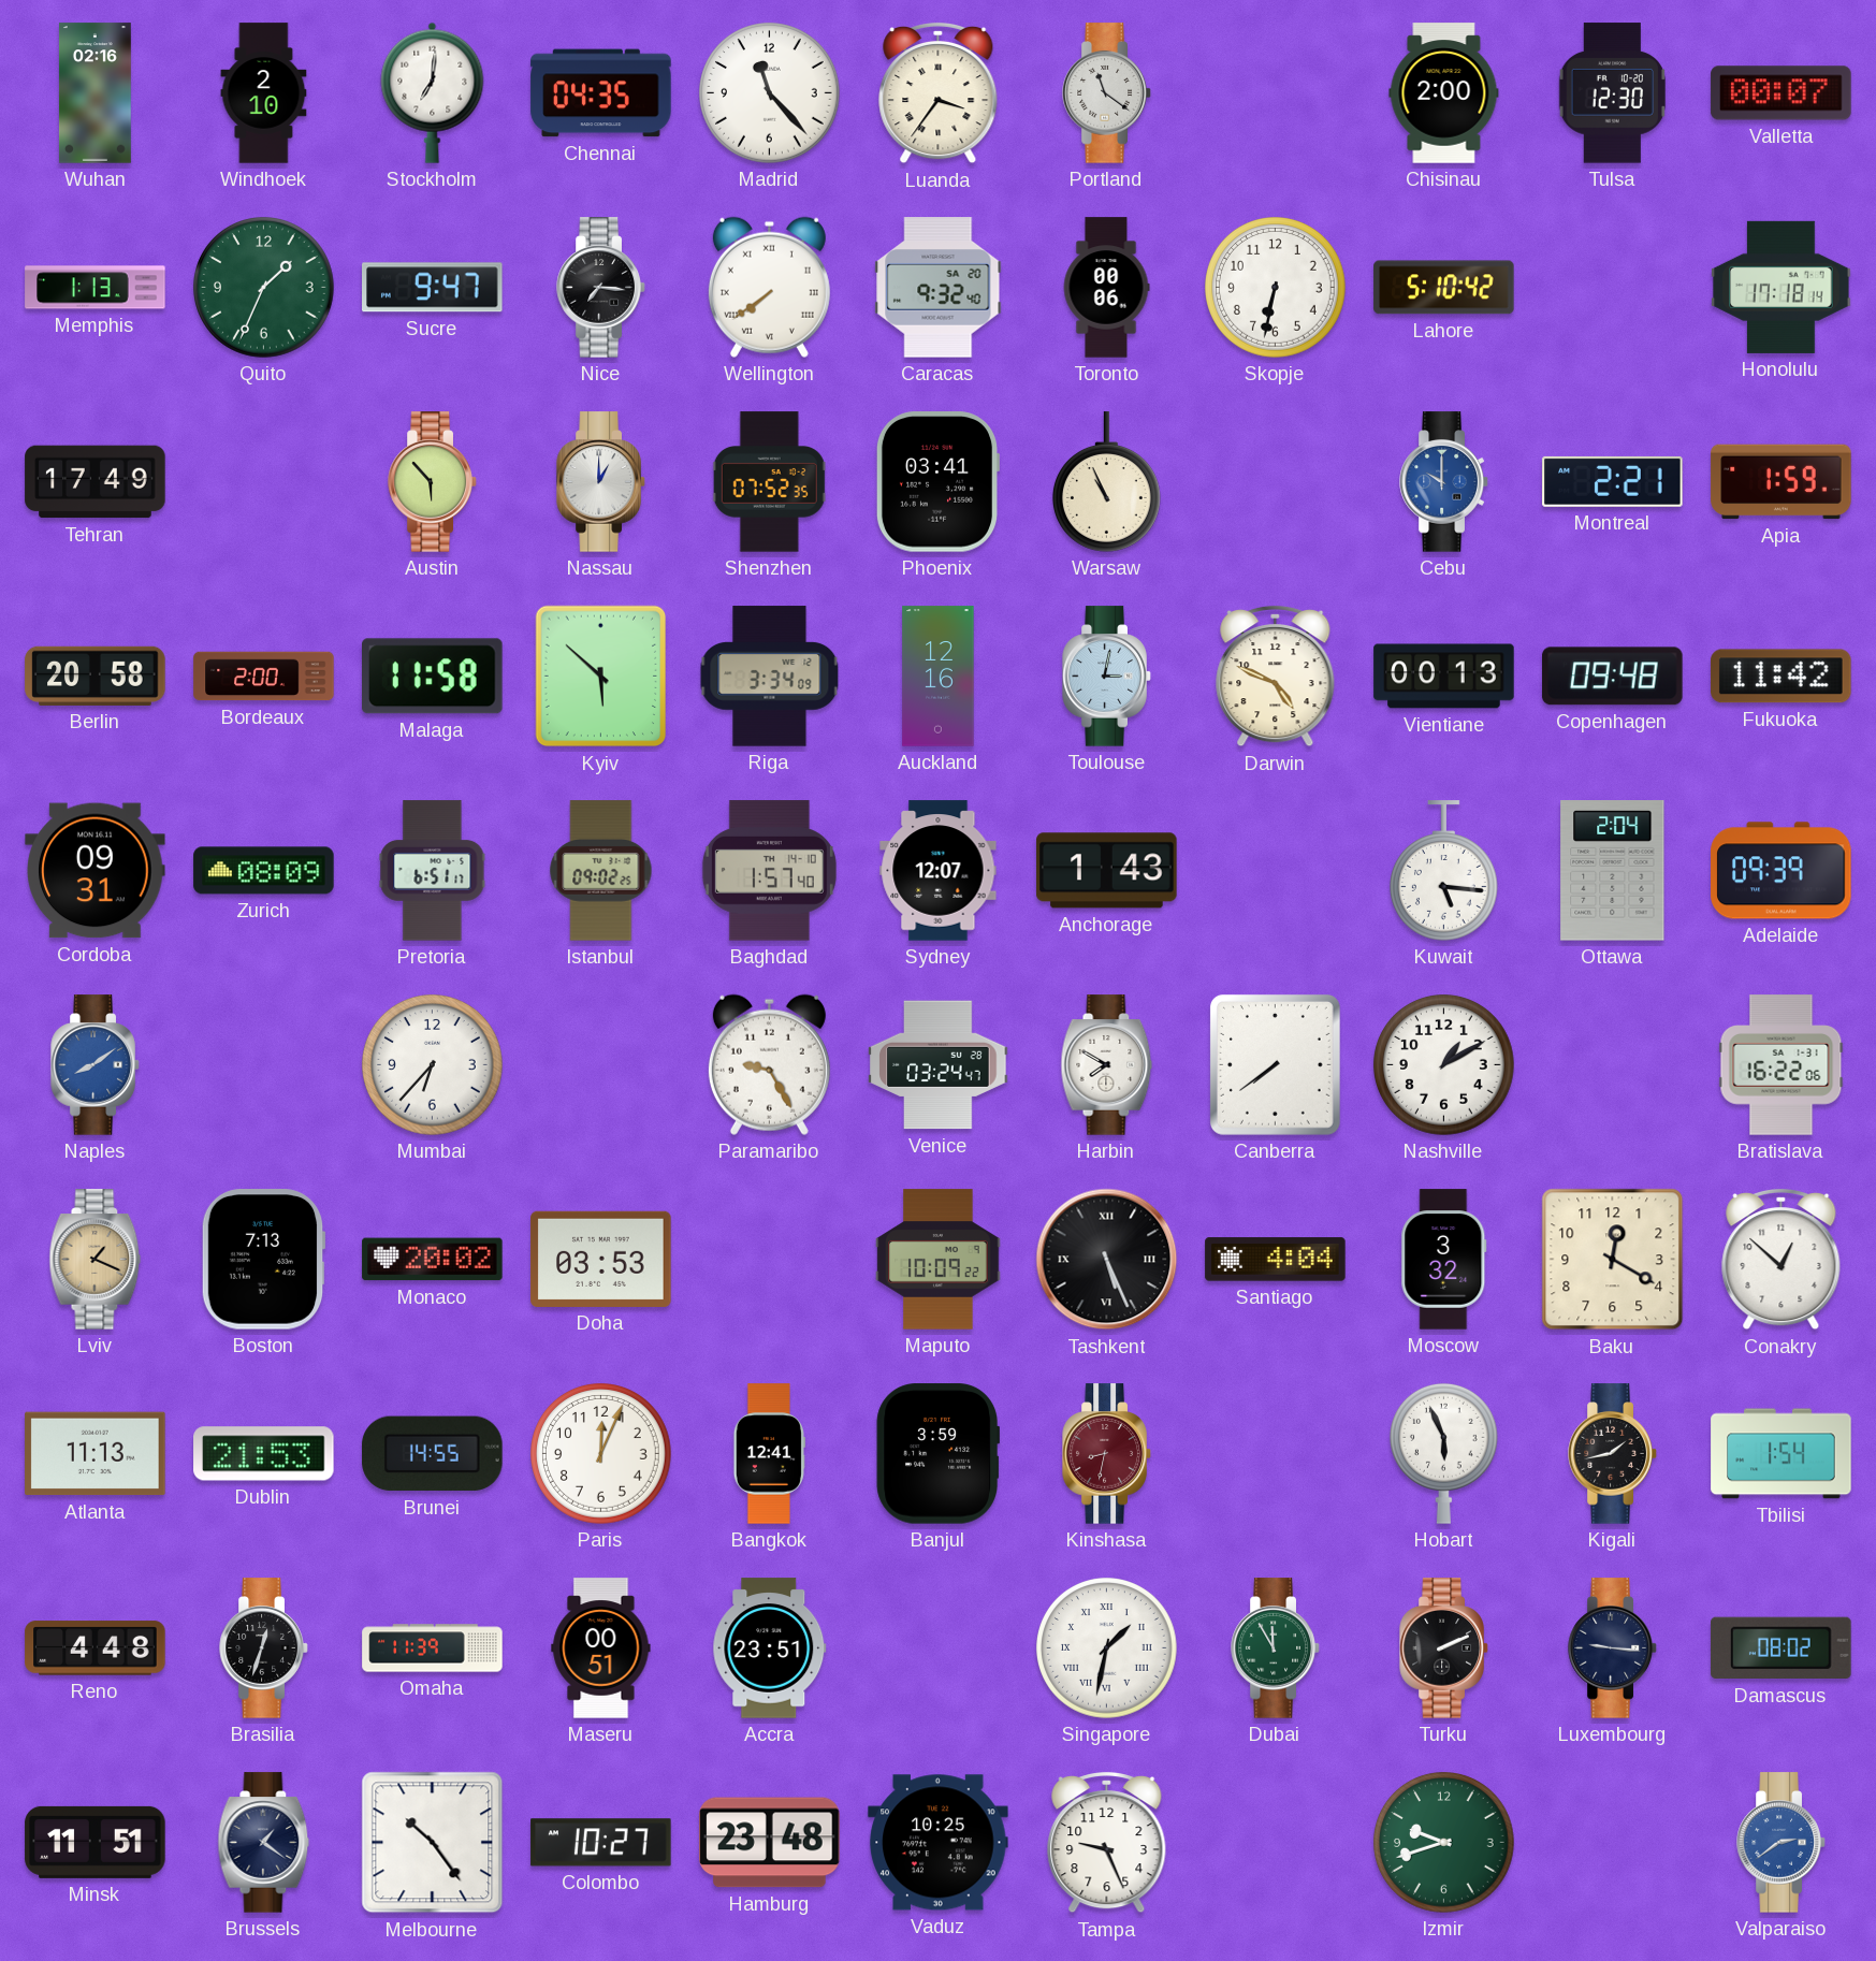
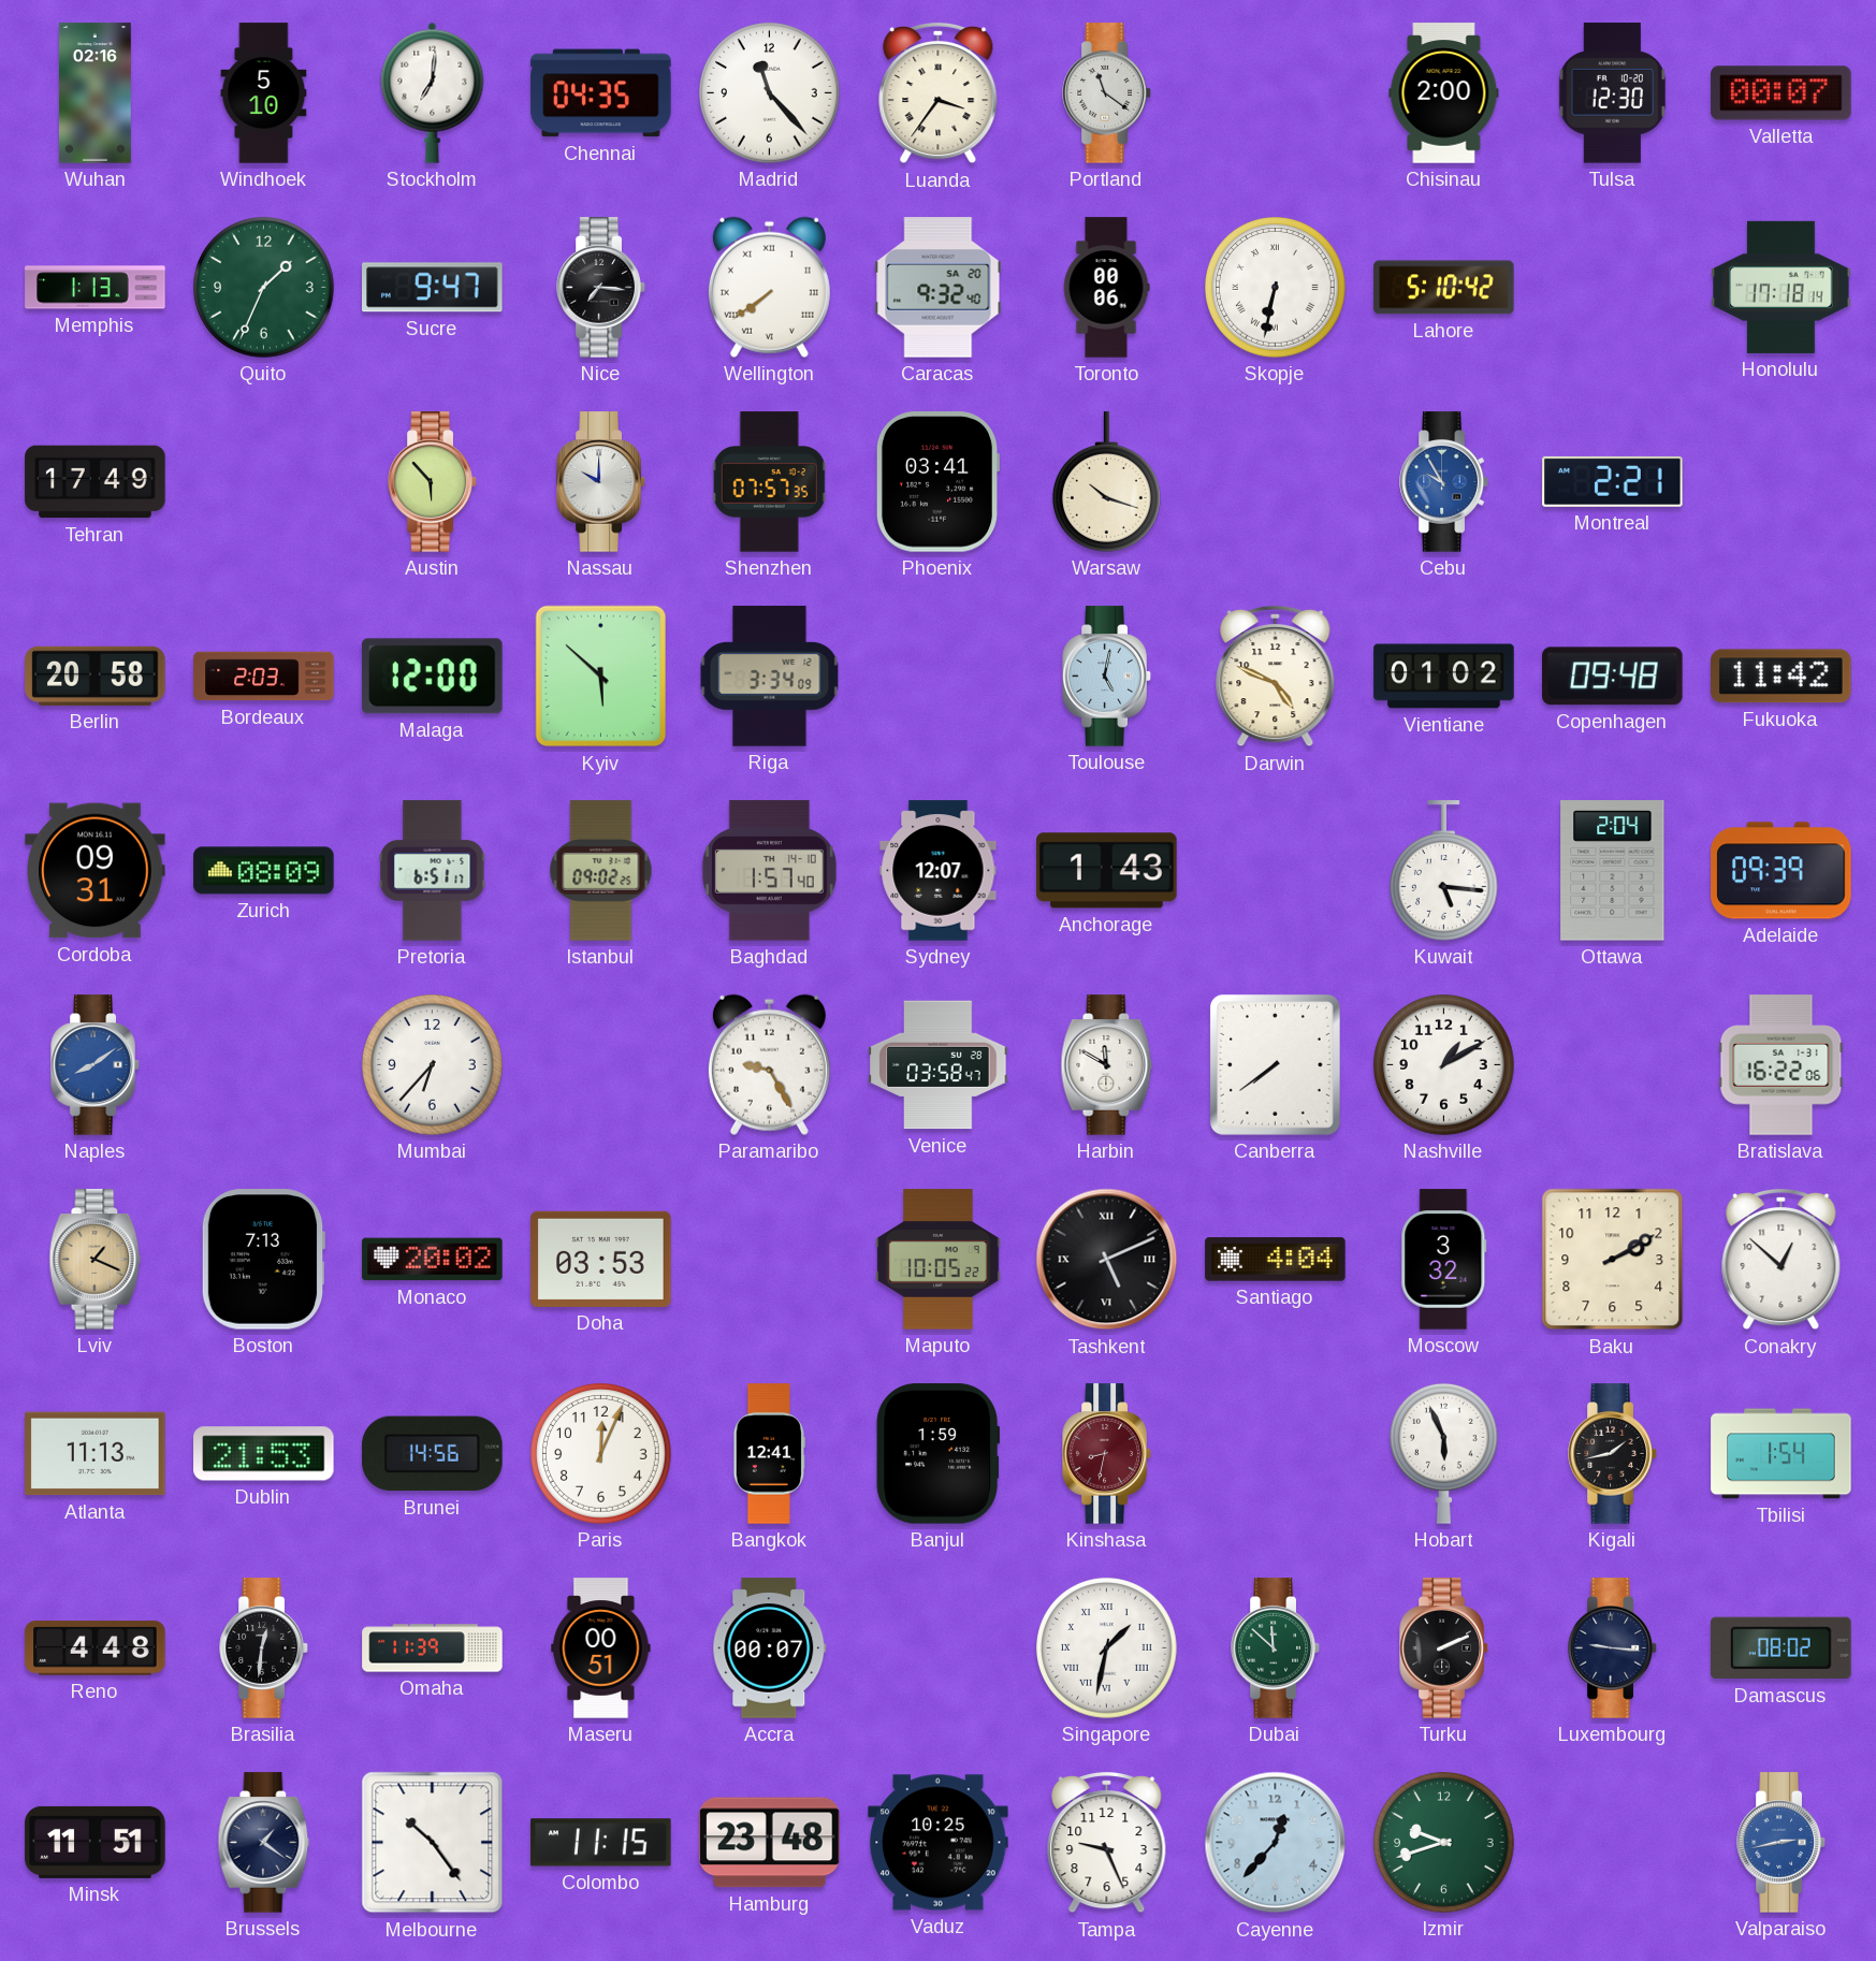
Windhoek: 2:10 -> 5:10 (264, 93)
Skopje numerals: Arabic -> Roman (1276, 288)
Nassau: 1:00 -> 10:00 (601, 482)
Shenzhen: 07:52 -> 07:57 (769, 482)
Warsaw: 10:56 -> 10:18 (1106, 482)
Cebu: 10:00 -> 9:55 (1444, 482)
Apia: 1:59 -> none (1782, 482)
Bordeaux: 2:00 -> 2:03 (264, 677)
Malaga: 11:58 -> 12:00 (433, 677)
Auckland: 12:16 -> none (939, 677)
Toulouse: 3:02 -> 5:02 (1107, 677)
Vientiane: 00:13 -> 01:02 (1444, 677)
Venice: 03:24 -> 03:58 (939, 1065)
Harbin: 7:50 -> 11:50 (1107, 1065)
Maputo: 10:09 -> 10:05 (939, 1260)
Tashkent: 5:26 -> 5:11 (1107, 1260)
Baku: 12:20 -> 2:10 (1613, 1260)
Brunei: 14:55 -> 14:56 (433, 1454)
Banjul: 3:59 -> 1:59 (937, 1454)
Brasilia: 12:33 -> 12:31 (264, 1648)
Accra: 23:51 -> 00:07 (770, 1648)
Dubai: 11:55 -> 11:52 (1276, 1648)
Colombo: 10:27 -> 11:15 (601, 1843)
Cayenne: none -> 12:37 (1276, 1843)
Valparaiso: 2:39 -> 2:43 (1782, 1843)
